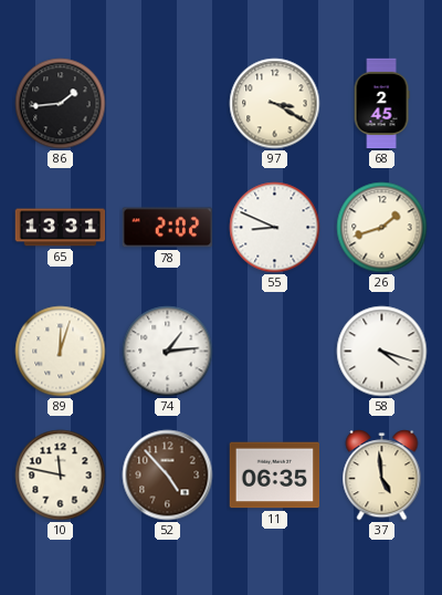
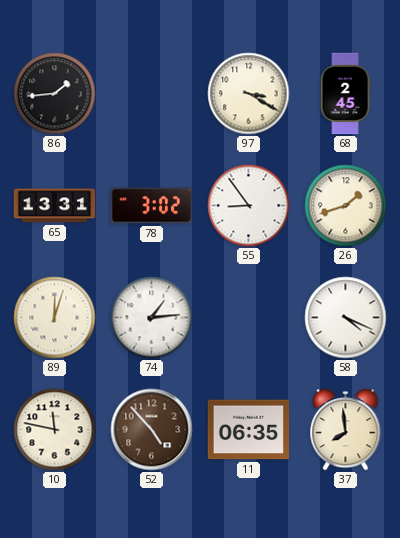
78: 2:02 -> 3:02 (152, 206)
55: 8:49 -> 8:54 (249, 206)
58: 4:18 -> 4:19 (346, 318)
37: 4:59 -> 7:59 (346, 430)
